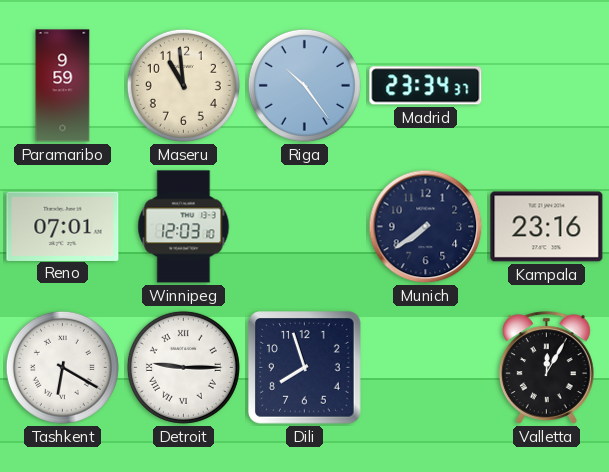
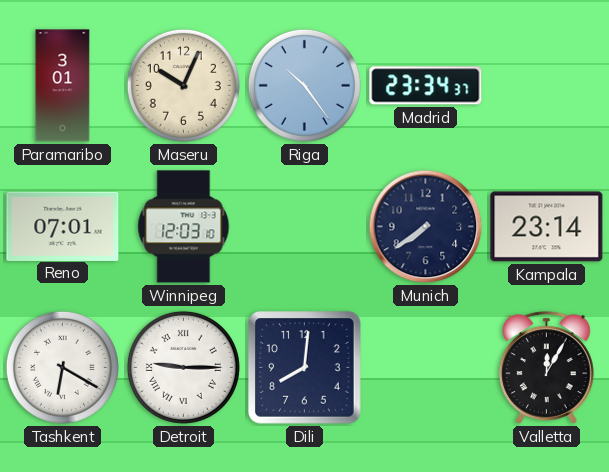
Paramaribo: 9:59 -> 3:01 (63, 86)
Maseru: 10:59 -> 10:04 (183, 85)
Kampala: 23:16 -> 23:14 (547, 227)
Dili: 7:57 -> 8:01 (305, 368)
